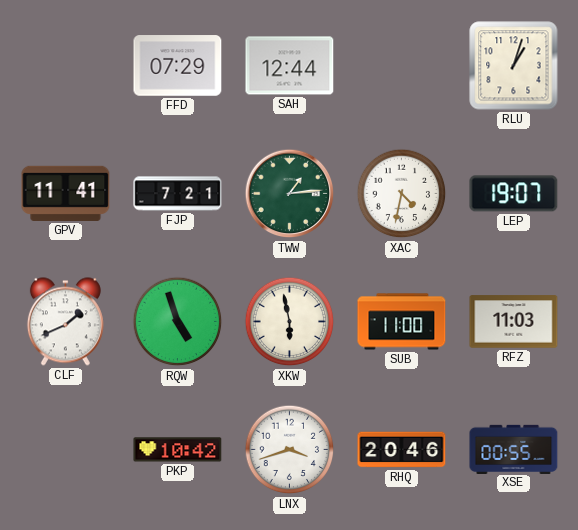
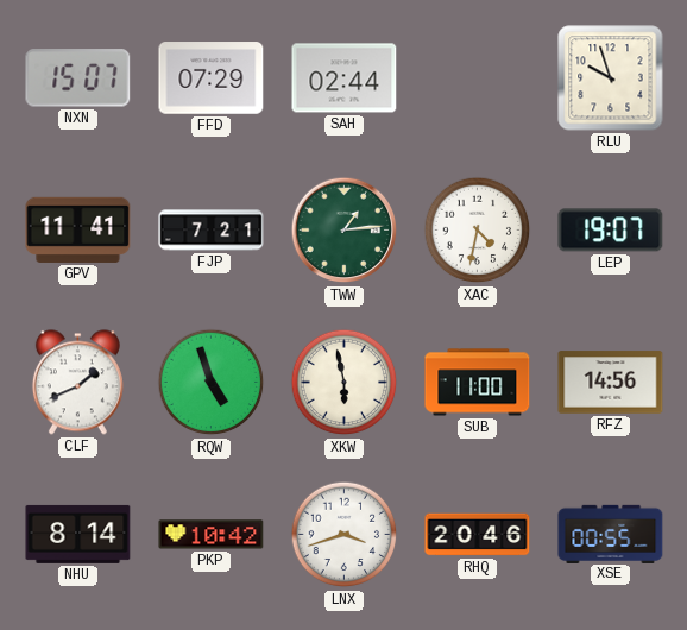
NXN: none -> 15:07 (78, 78)
SAH: 12:44 -> 02:44 (345, 78)
RLU: 1:03 -> 9:57 (611, 78)
RFZ: 11:03 -> 14:56 (611, 383)
NHU: none -> 8:14 (78, 534)
